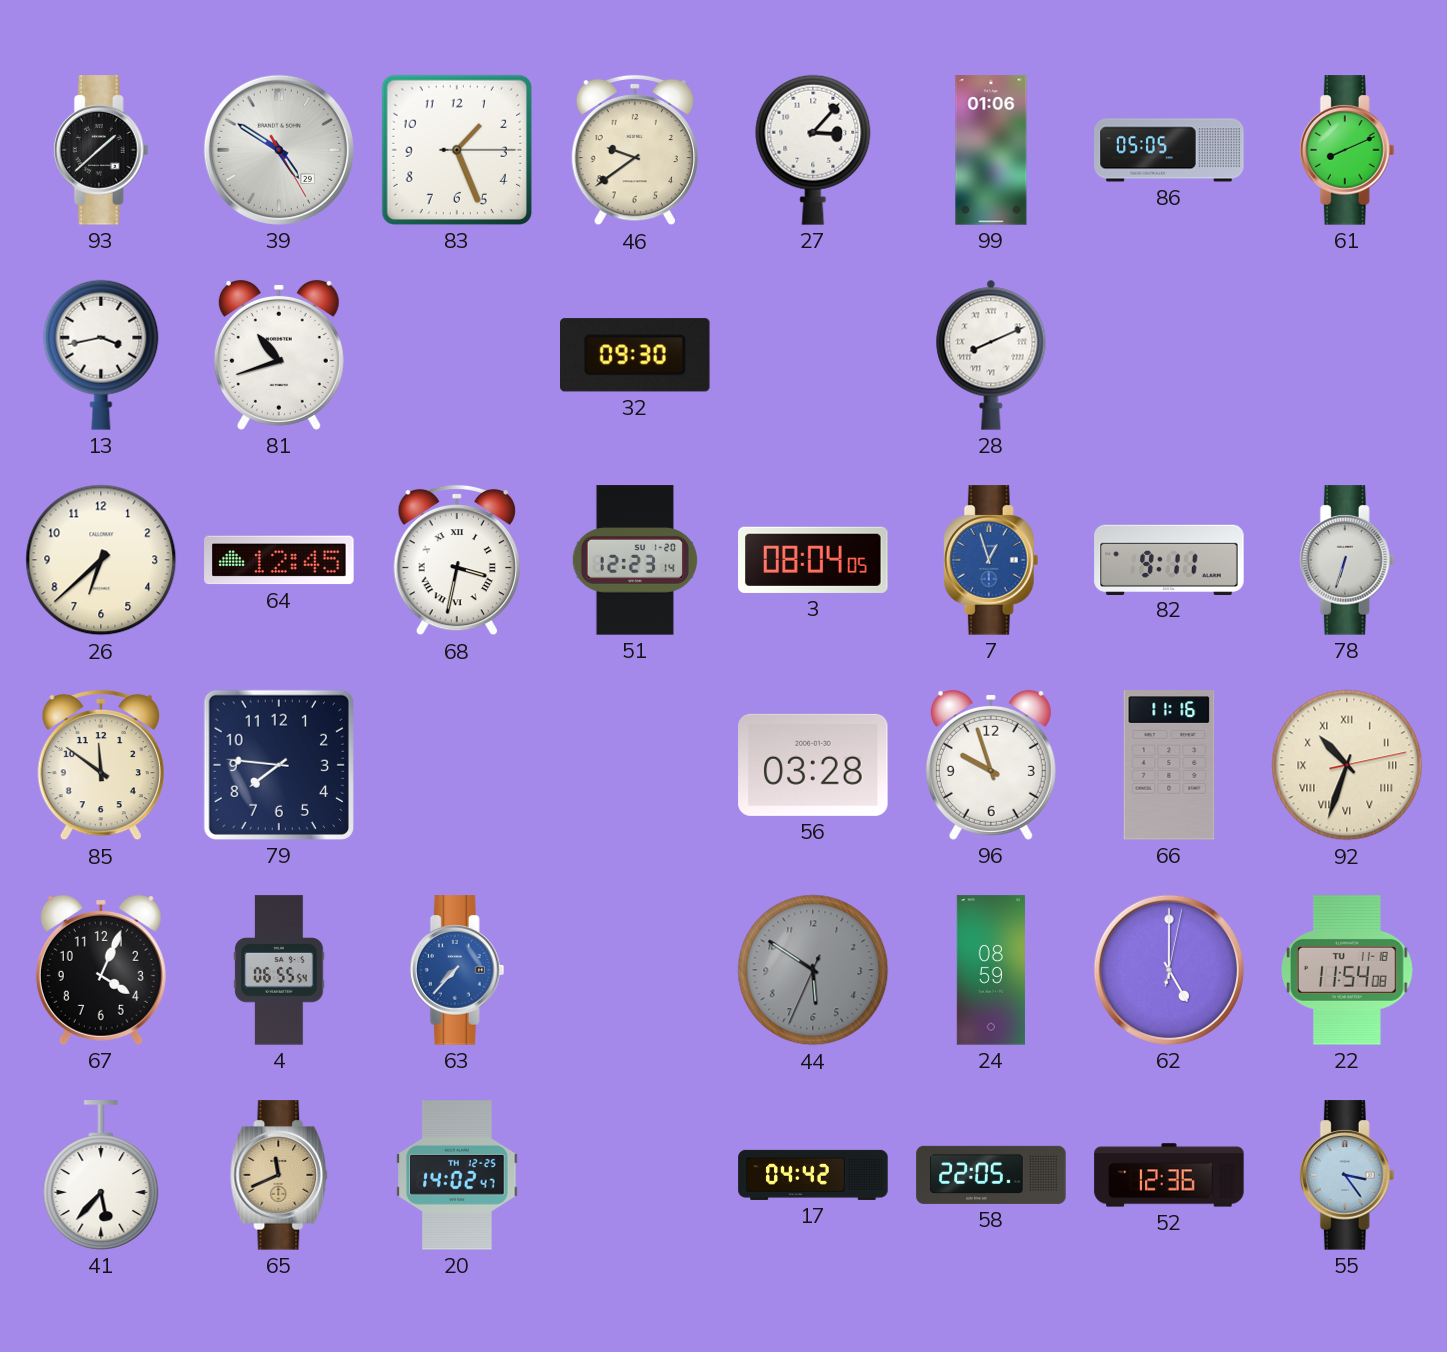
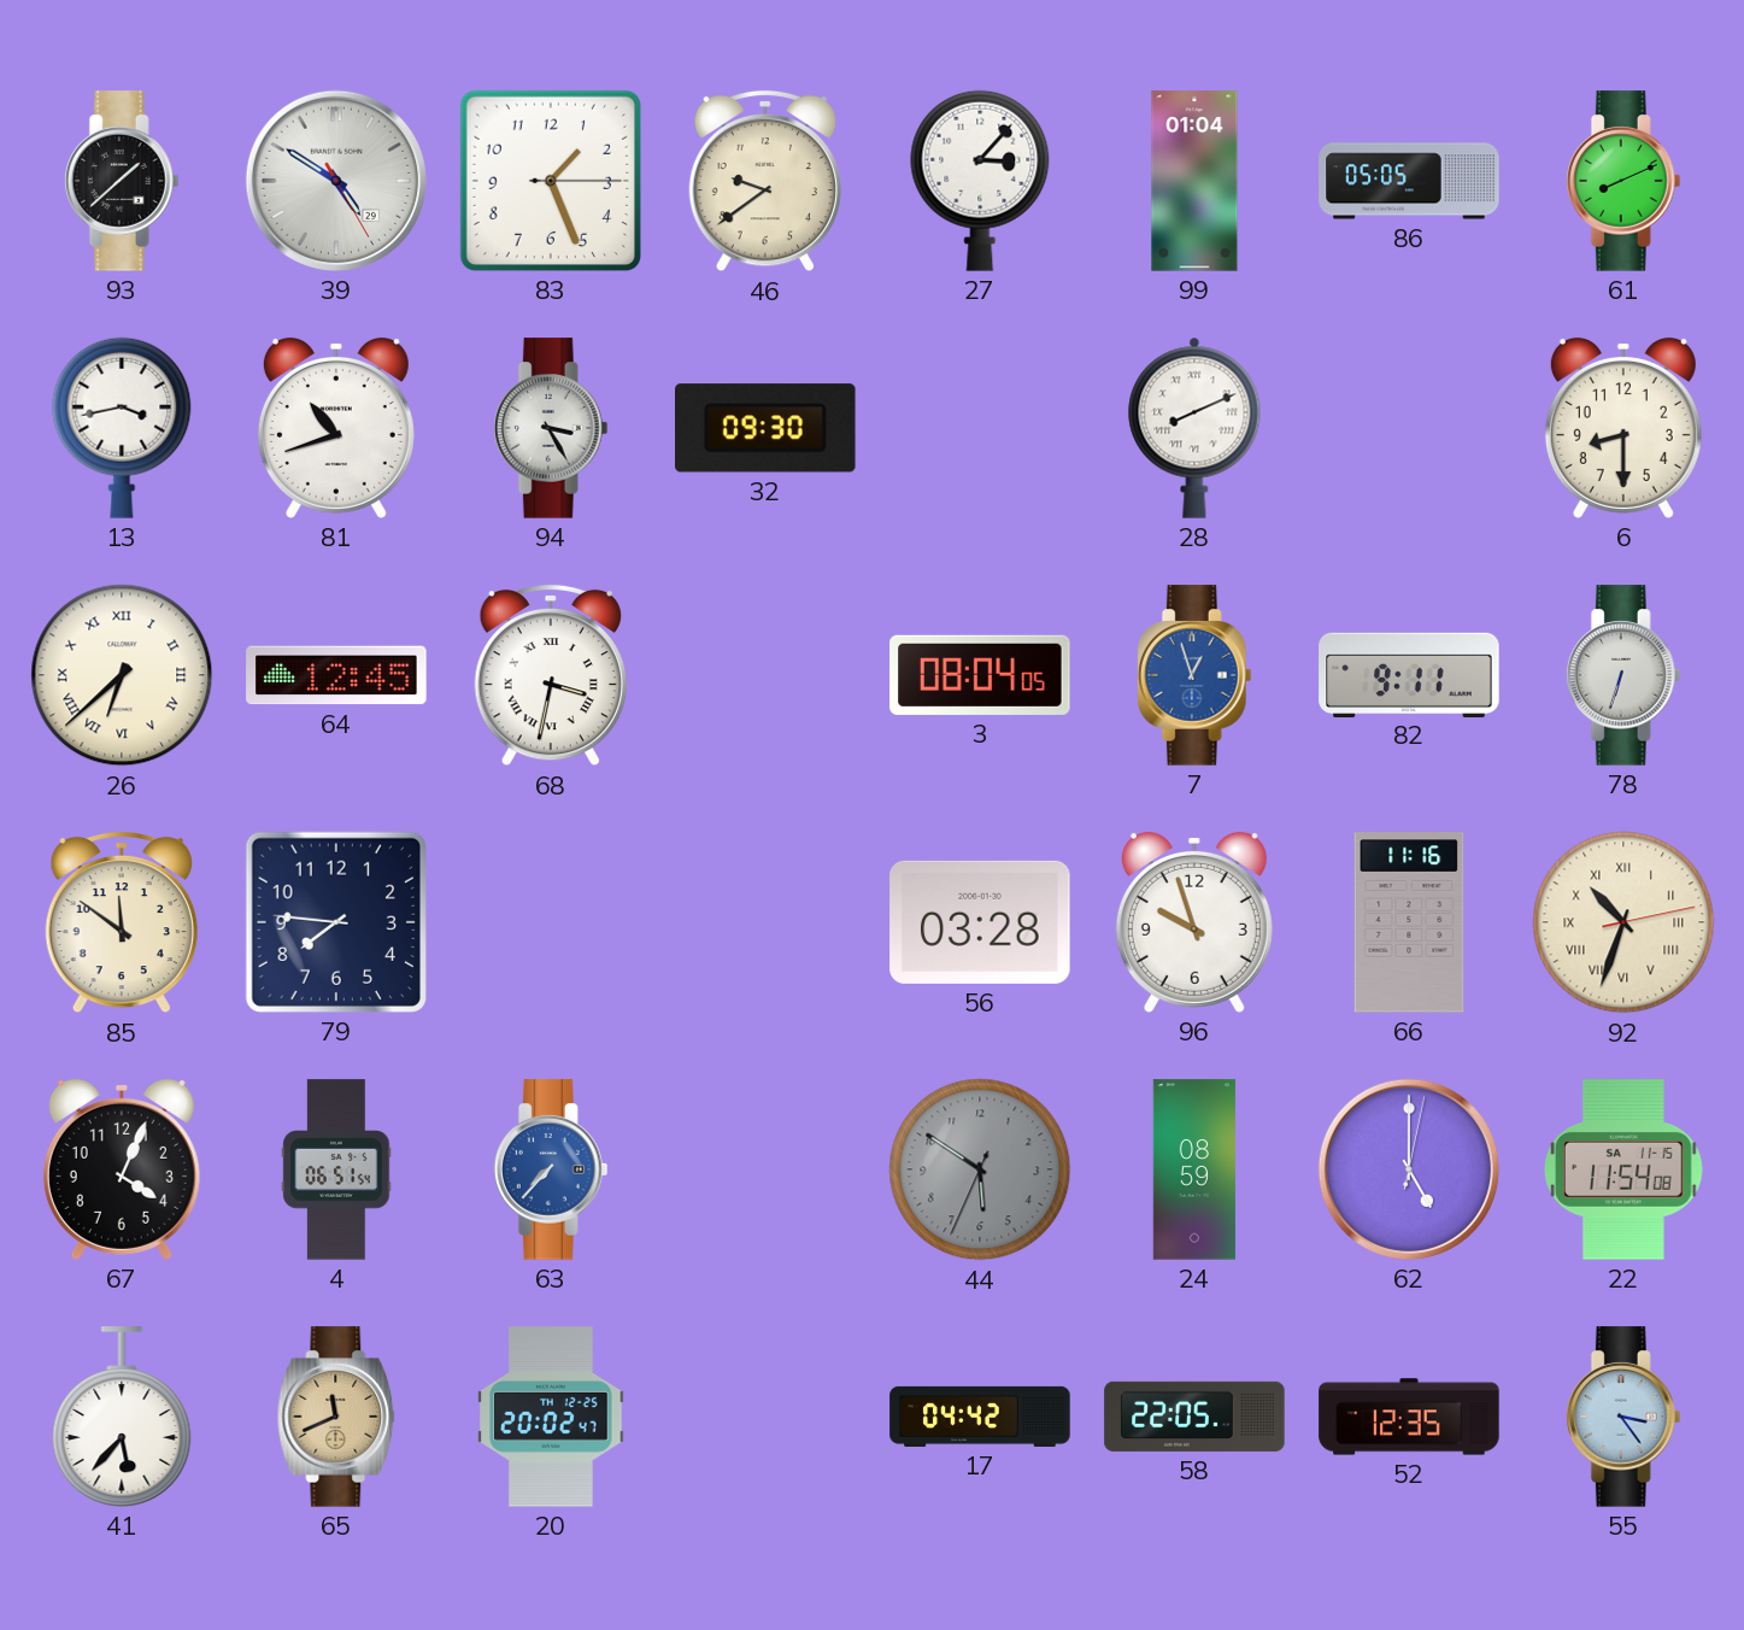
99: 01:06 -> 01:04 (1194, 181)
94: none -> 3:25 (551, 428)
6: none -> 8:30 (1623, 428)
26 numerals: Arabic -> Roman (122, 675)
51: 12:23 -> none (635, 560)
4: 06:55 -> 06:51 (336, 1169)
22 date: TU 11-18 -> SA 11-15 (1625, 1169)
20: 14:02 -> 20:02 (551, 1417)
52: 12:36 -> 12:35 (1409, 1417)
